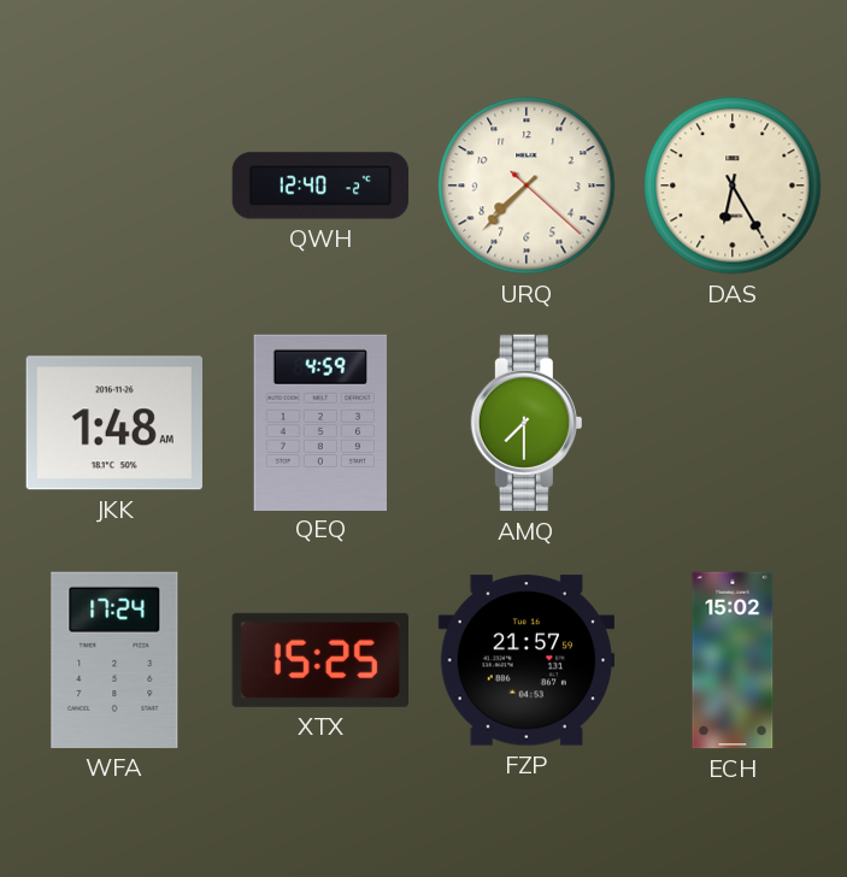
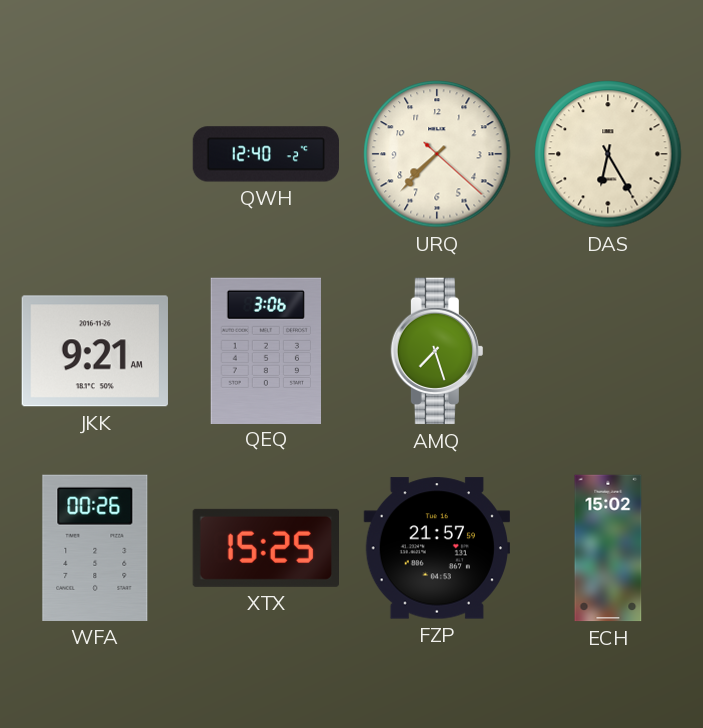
JKK: 1:48 -> 9:21 (95, 351)
QEQ: 4:59 -> 3:06 (265, 350)
AMQ: 7:30 -> 7:27 (437, 351)
WFA: 17:24 -> 00:26 (95, 548)
